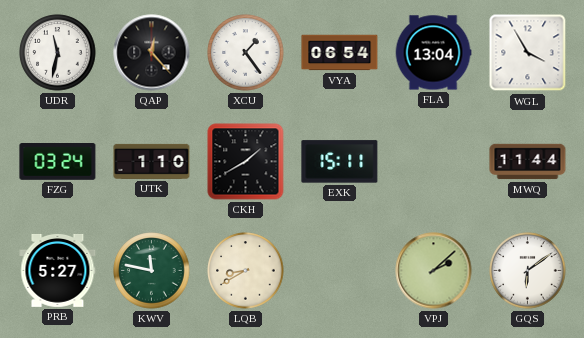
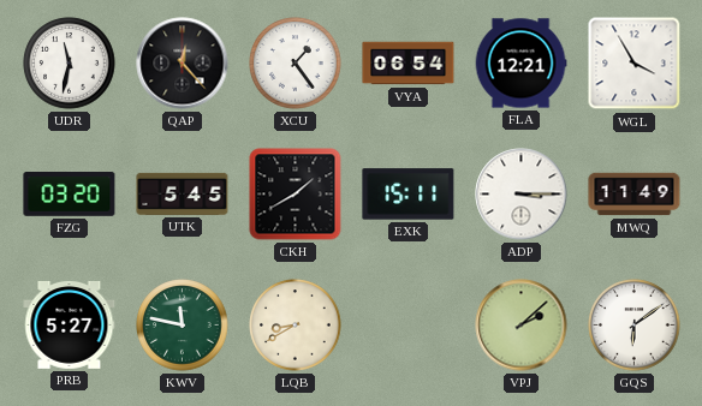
FLA: 13:04 -> 12:21 (520, 64)
FZG: 03:24 -> 03:20 (70, 195)
UTK: 1:10 -> 5:45 (183, 193)
ADP: none -> 3:15 (522, 195)
MWQ: 11:44 -> 11:49 (635, 195)
